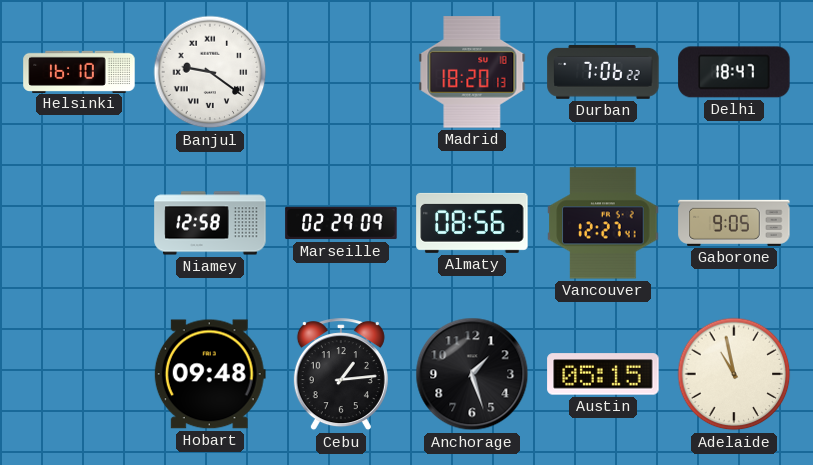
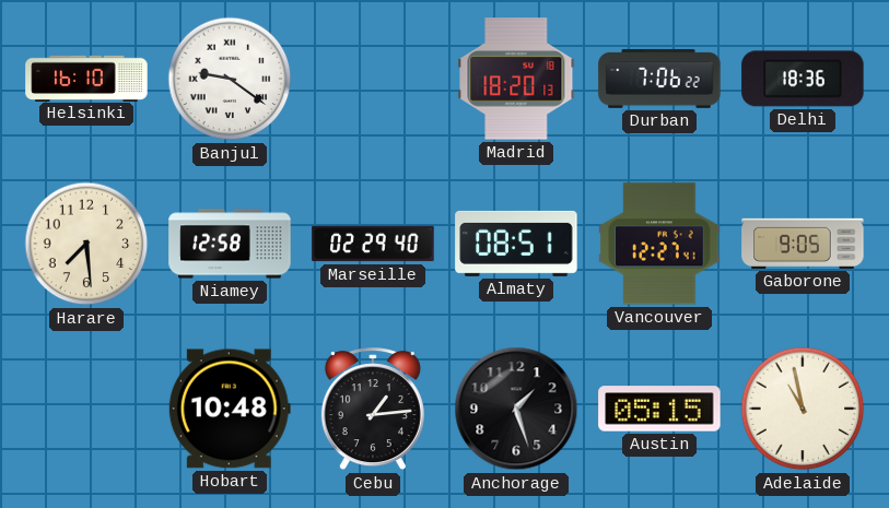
Delhi: 18:47 -> 18:36 (803, 79)
Harare: none -> 7:29 (86, 244)
Marseille: 02:29:09 -> 02:29:40 (373, 244)
Almaty: 08:56 -> 08:51 (516, 244)
Hobart: 09:48 -> 10:48 (230, 409)
